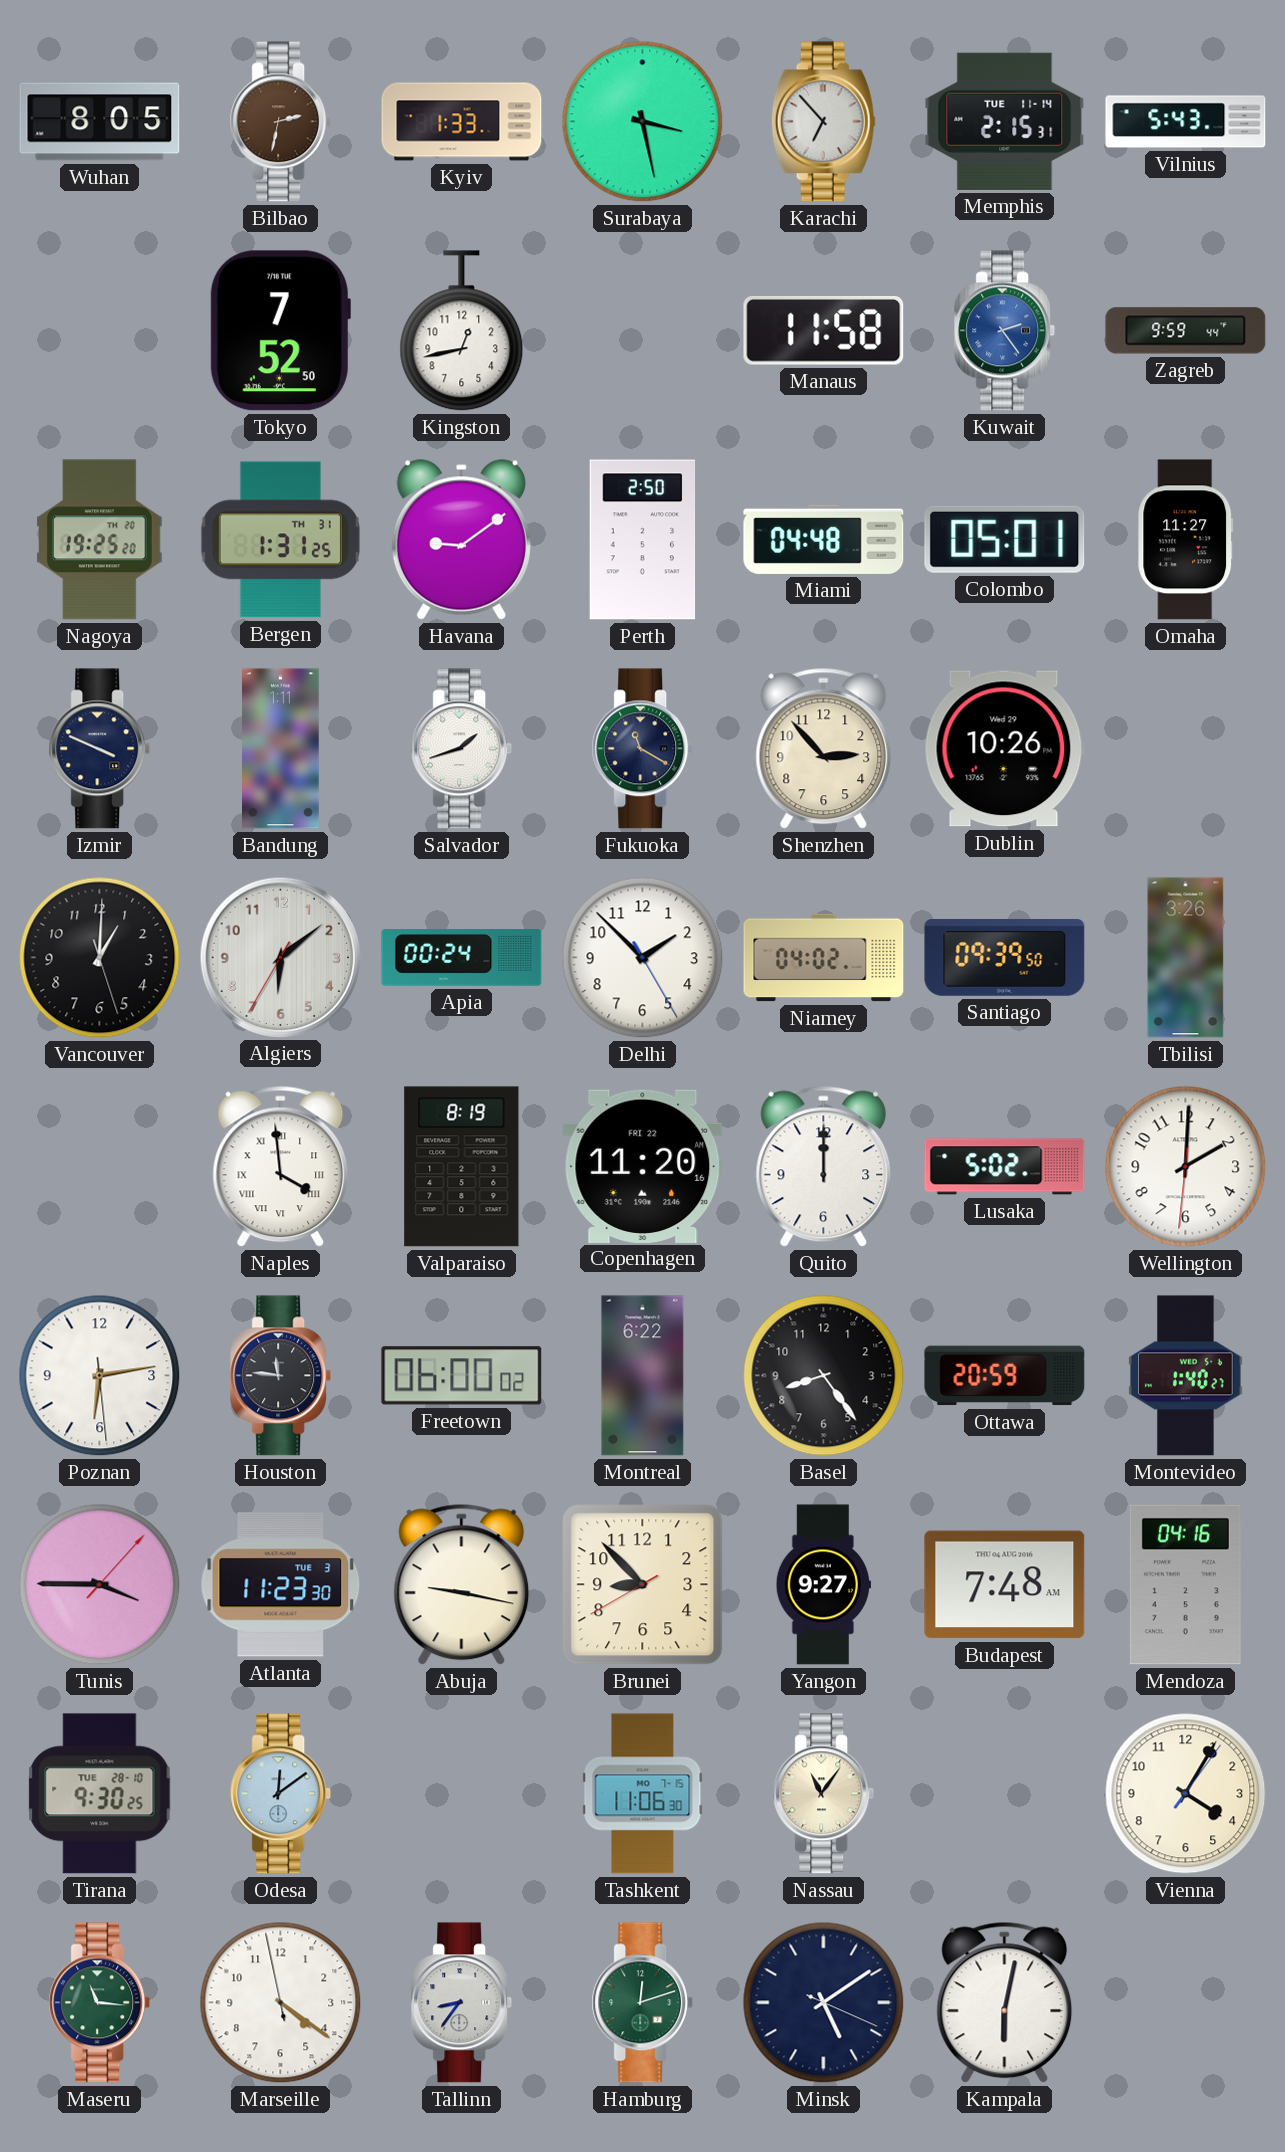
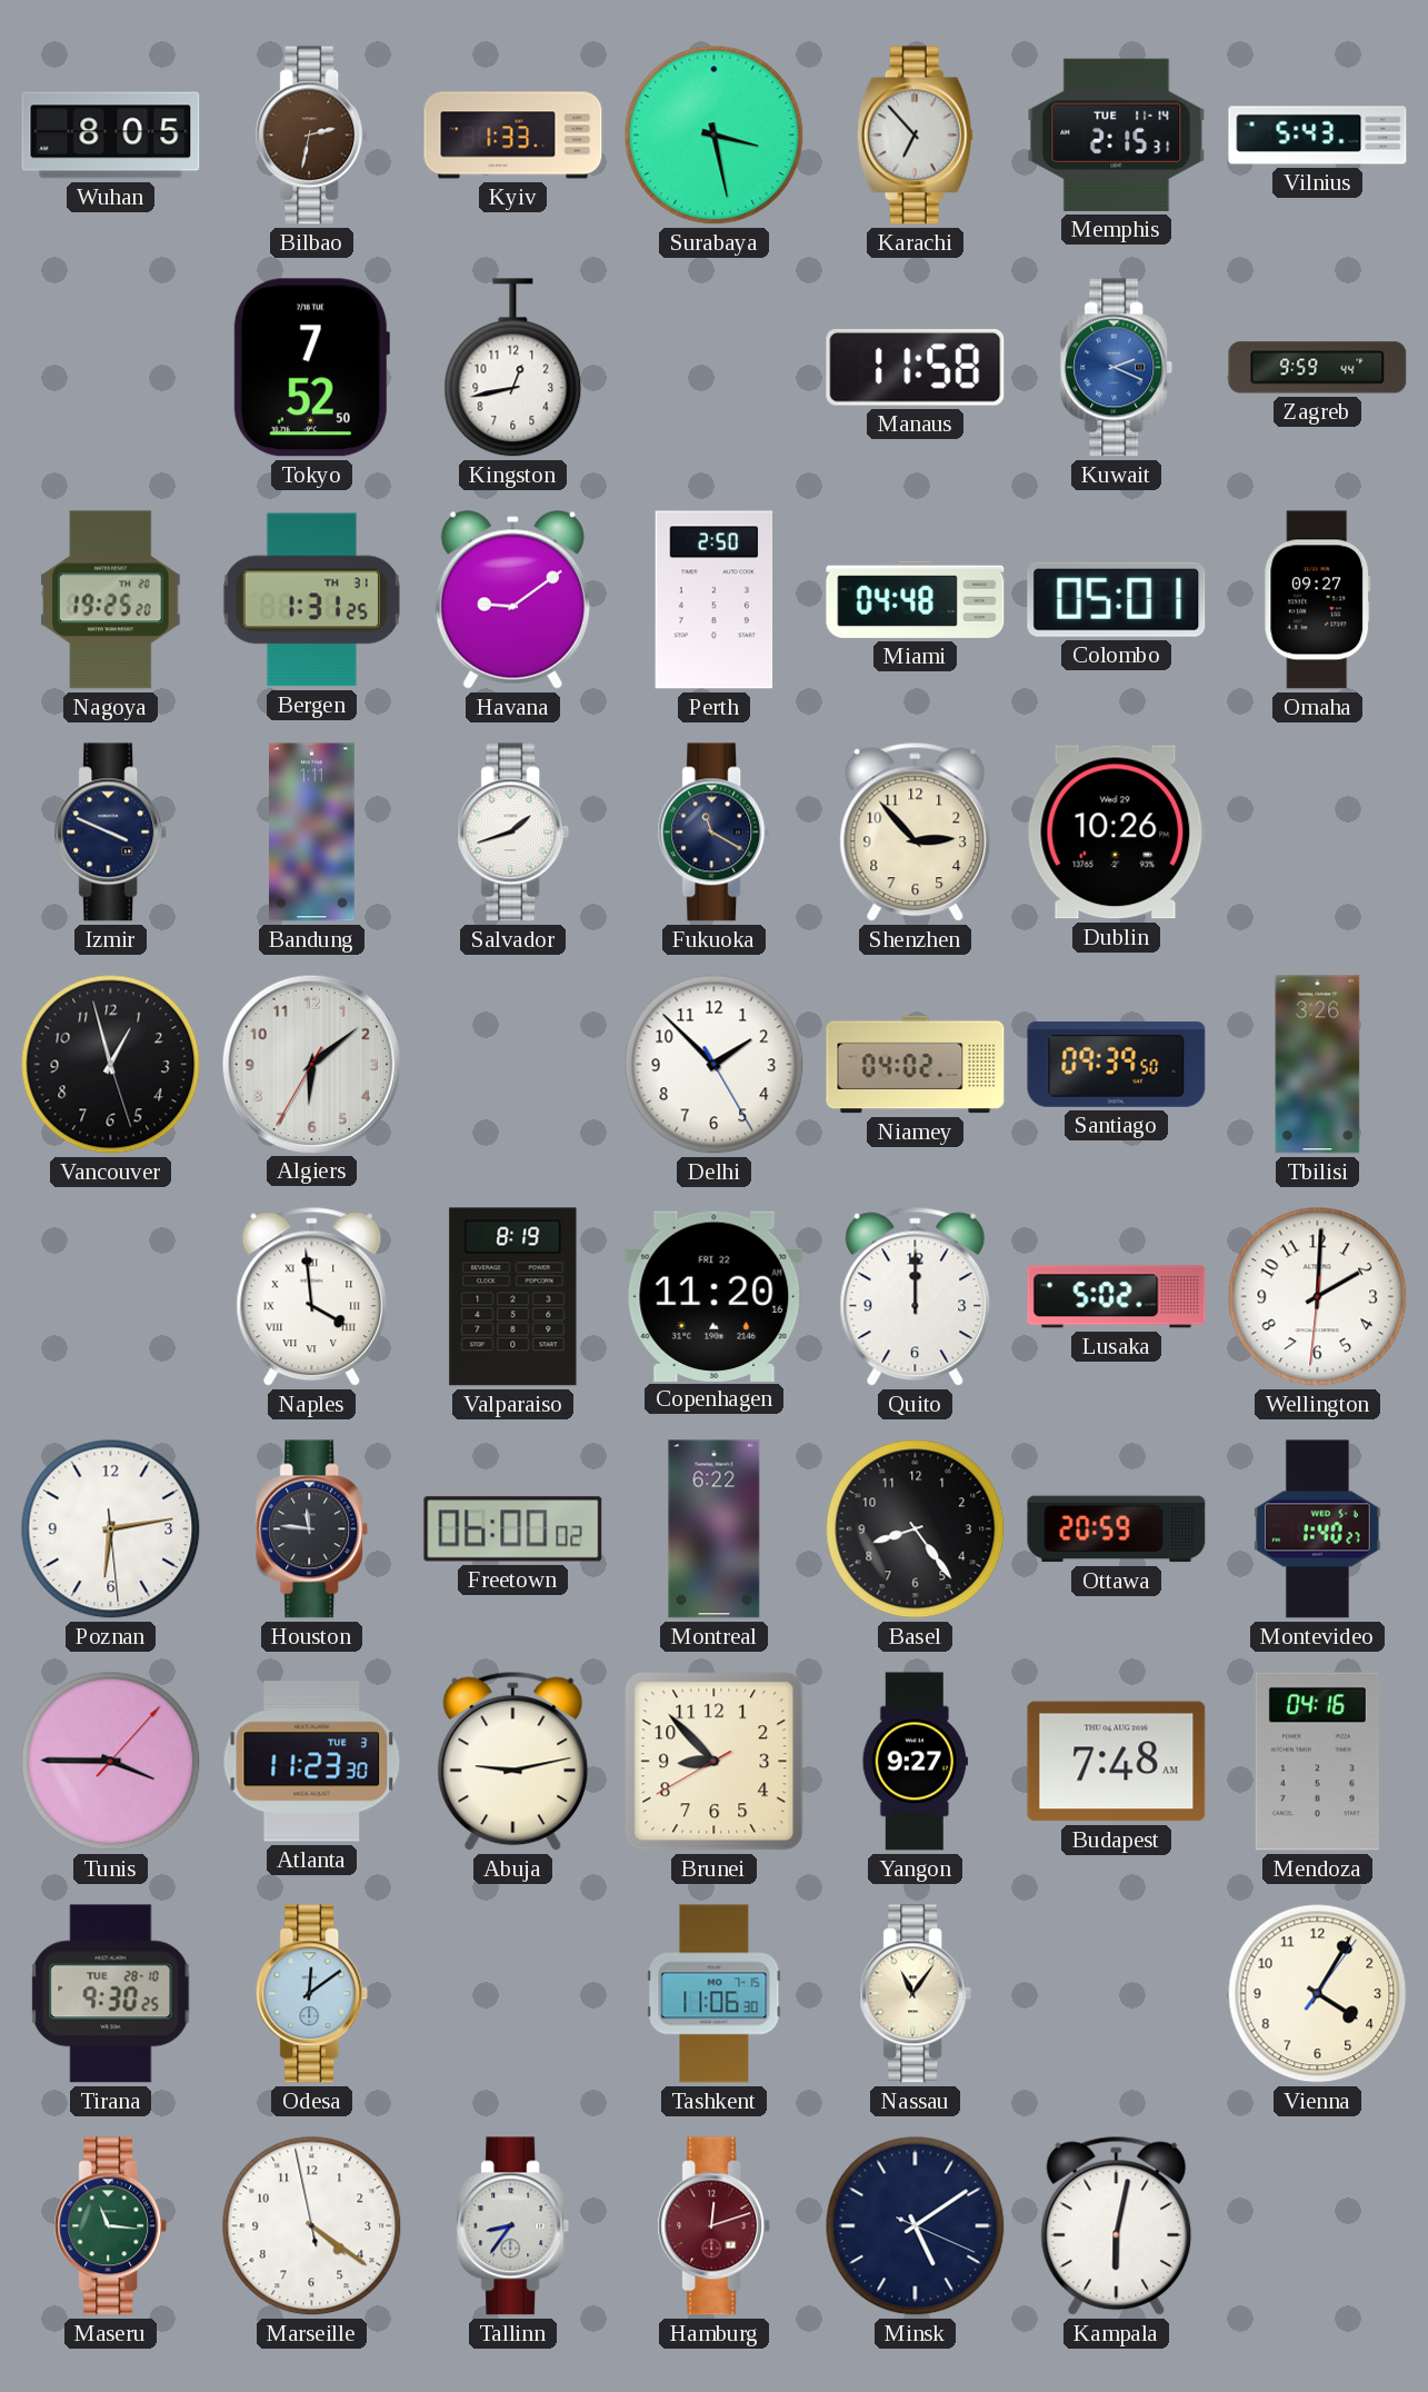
Kuwait: 2:24 -> 2:19 (1117, 368)
Omaha: 11:27 -> 09:27 (1318, 600)
Vancouver: 1:00 -> 12:57 (111, 1065)
Apia: 00:24 -> none (462, 958)
Abuja: 9:17 -> 9:13 (513, 1762)
Hamburg dial: green -> burgundy (715, 2226)
